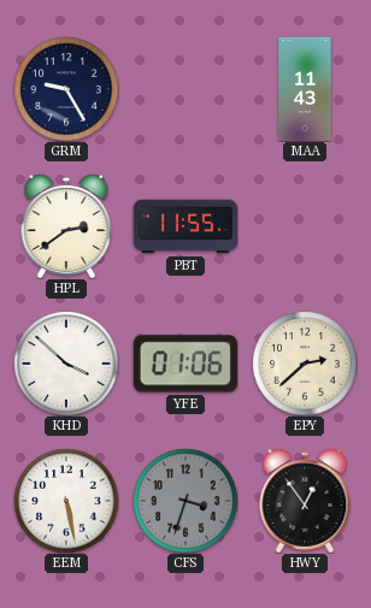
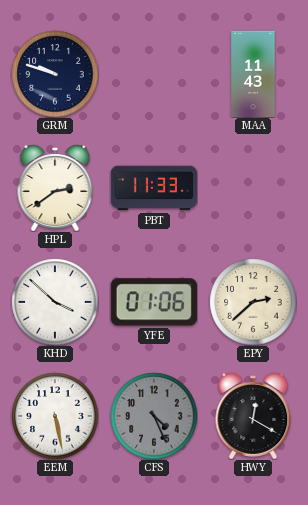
GRM: 9:25 -> 9:48 (55, 74)
PBT: 11:55 -> 11:33 (153, 188)
CFS: 3:33 -> 4:26 (154, 416)
HWY: 12:54 -> 12:20 (253, 416)
